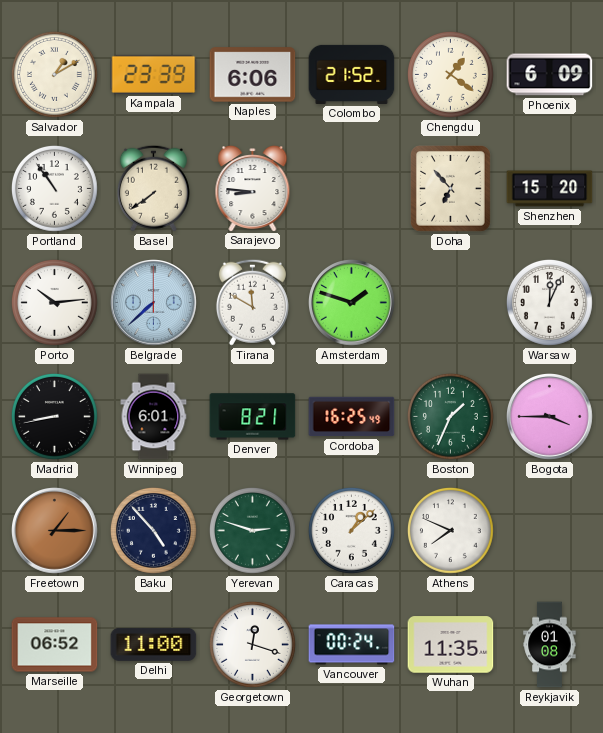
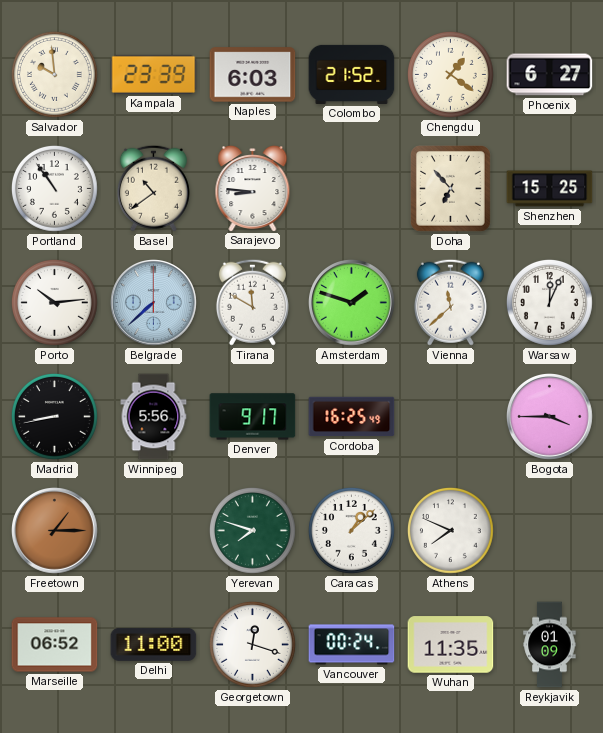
Salvador: 1:10 -> 9:59 (54, 74)
Naples: 6:06 -> 6:03 (253, 75)
Phoenix: 6:09 -> 6:27 (550, 75)
Basel: 7:39 -> 10:39 (153, 188)
Shenzhen: 15:20 -> 15:25 (550, 189)
Vienna: none -> 11:38 (450, 302)
Winnipeg: 6:01 -> 5:56 (154, 417)
Denver: 8:21 -> 9:17 (253, 417)
Boston: 1:34 -> none (450, 416)
Baku: 4:53 -> none (153, 530)
Yerevan: 2:48 -> 7:48 (252, 530)
Reykjavik: 01:08 -> 01:09 (550, 645)
